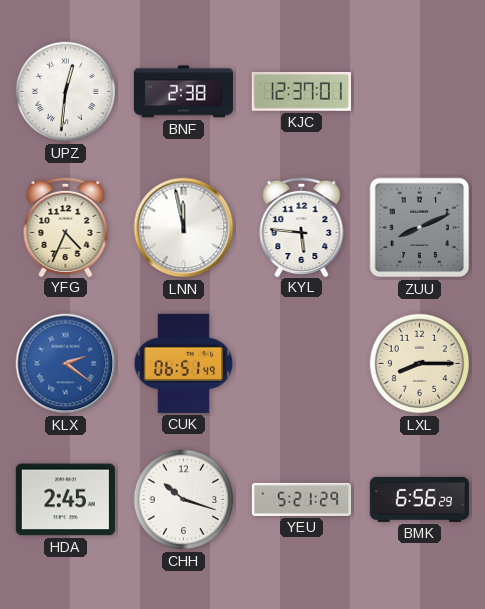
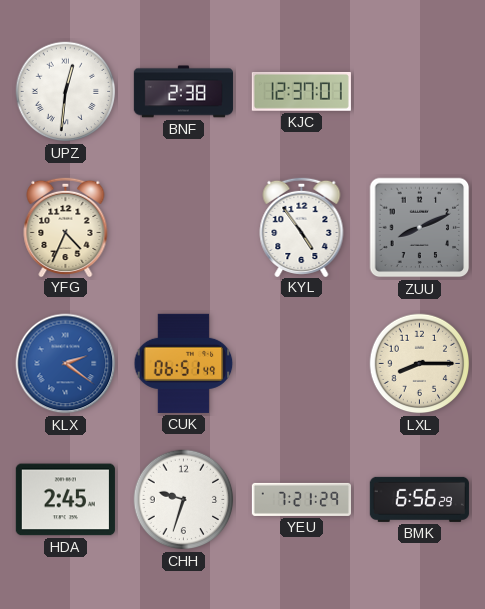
LNN: 11:58 -> none (184, 228)
KYL: 5:46 -> 4:54 (302, 226)
CHH: 10:18 -> 9:33 (184, 500)
YEU: 5:21 -> 7:21 (301, 499)
